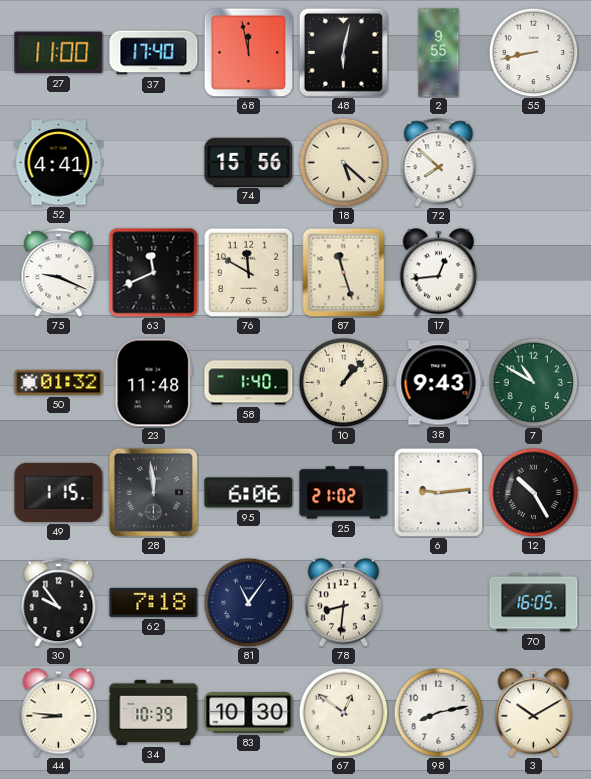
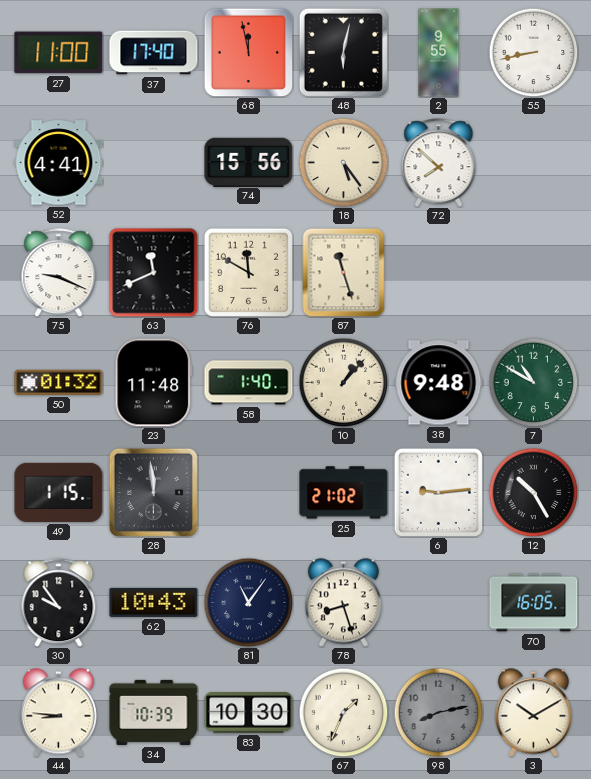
18: 5:22 -> 5:24 (343, 162)
17: 12:44 -> none (438, 273)
38: 9:43 -> 9:48 (439, 383)
95: 6:06 -> none (249, 493)
62: 7:18 -> 10:43 (154, 602)
78: 8:31 -> 8:27 (343, 603)
67: 12:51 -> 1:34 (343, 712)
98 dial: white -> grey (438, 712)
